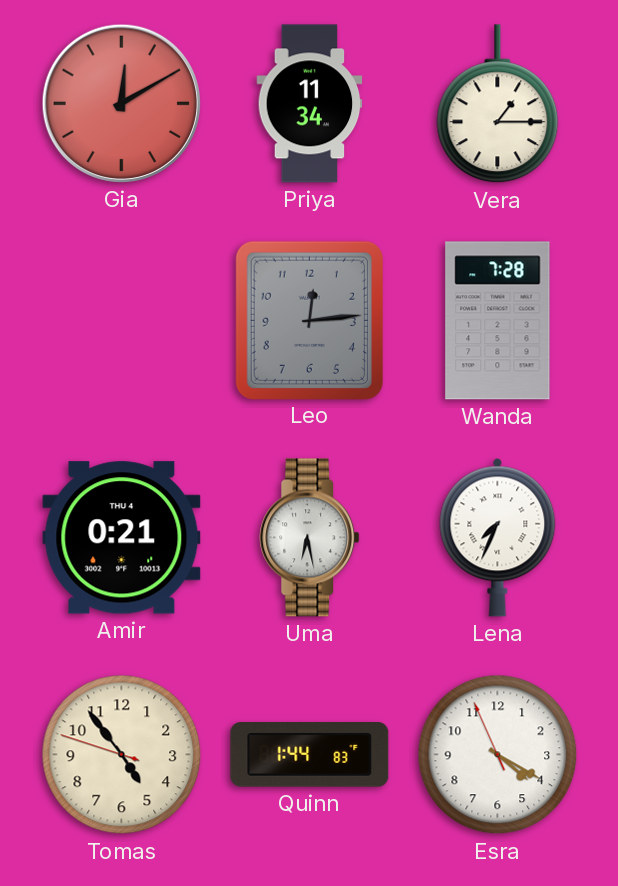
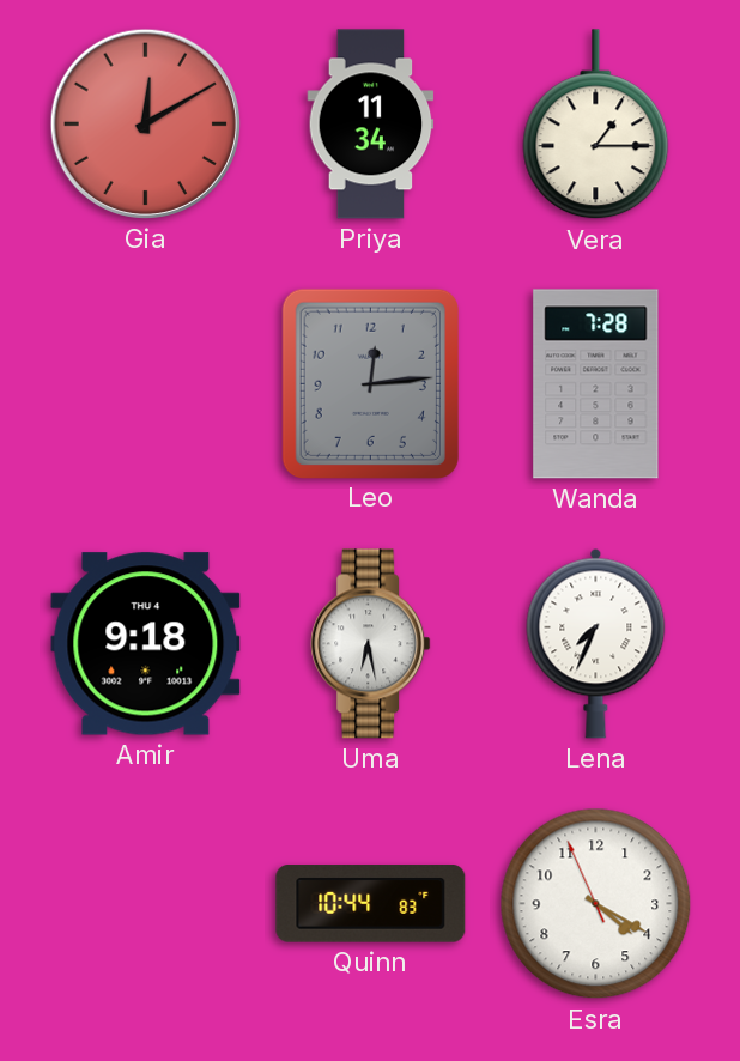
Amir: 0:21 -> 9:18 (146, 644)
Tomas: 4:53 -> none (122, 755)
Quinn: 1:44 -> 10:44 (371, 904)
